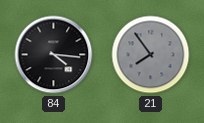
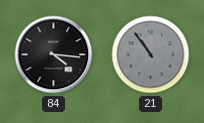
21: 7:54 -> 10:54 (151, 55)
